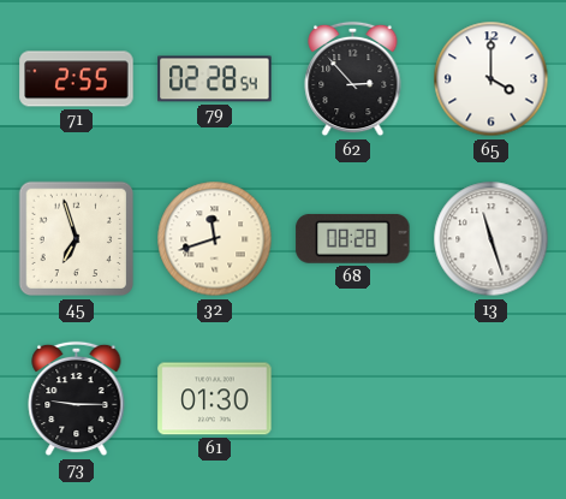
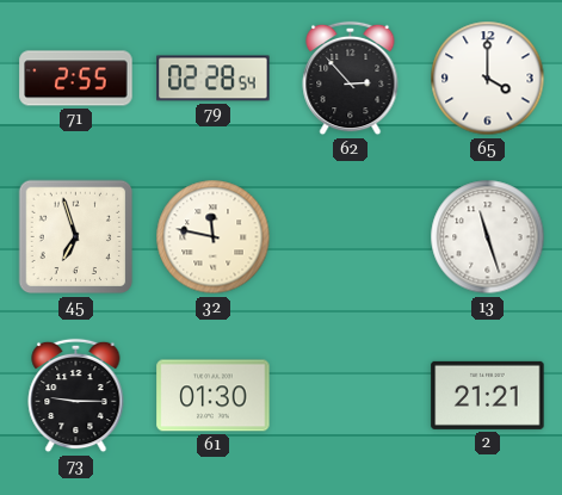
32: 11:42 -> 11:47 (214, 237)
68: 08:28 -> none (353, 238)
2: none -> 21:21 (488, 395)
